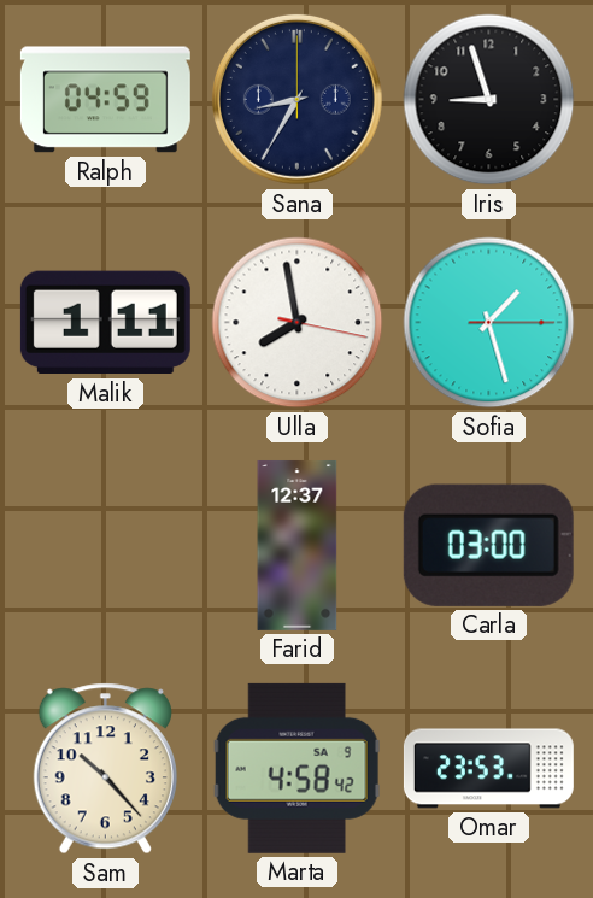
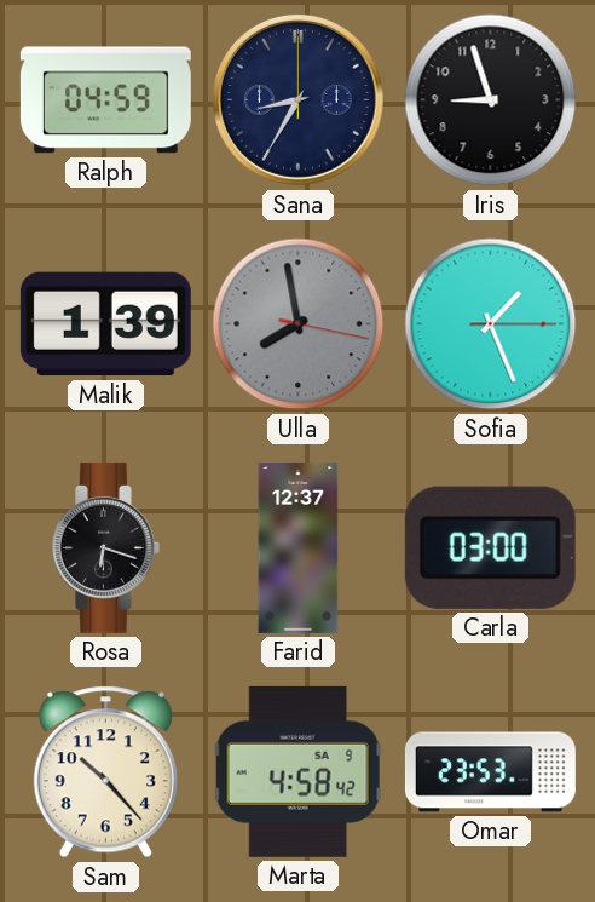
Malik: 1:11 -> 1:39 (105, 324)
Ulla dial: white -> grey (299, 324)
Sofia: 1:27 -> 1:26 (491, 324)
Rosa: none -> 6:18 (105, 547)
